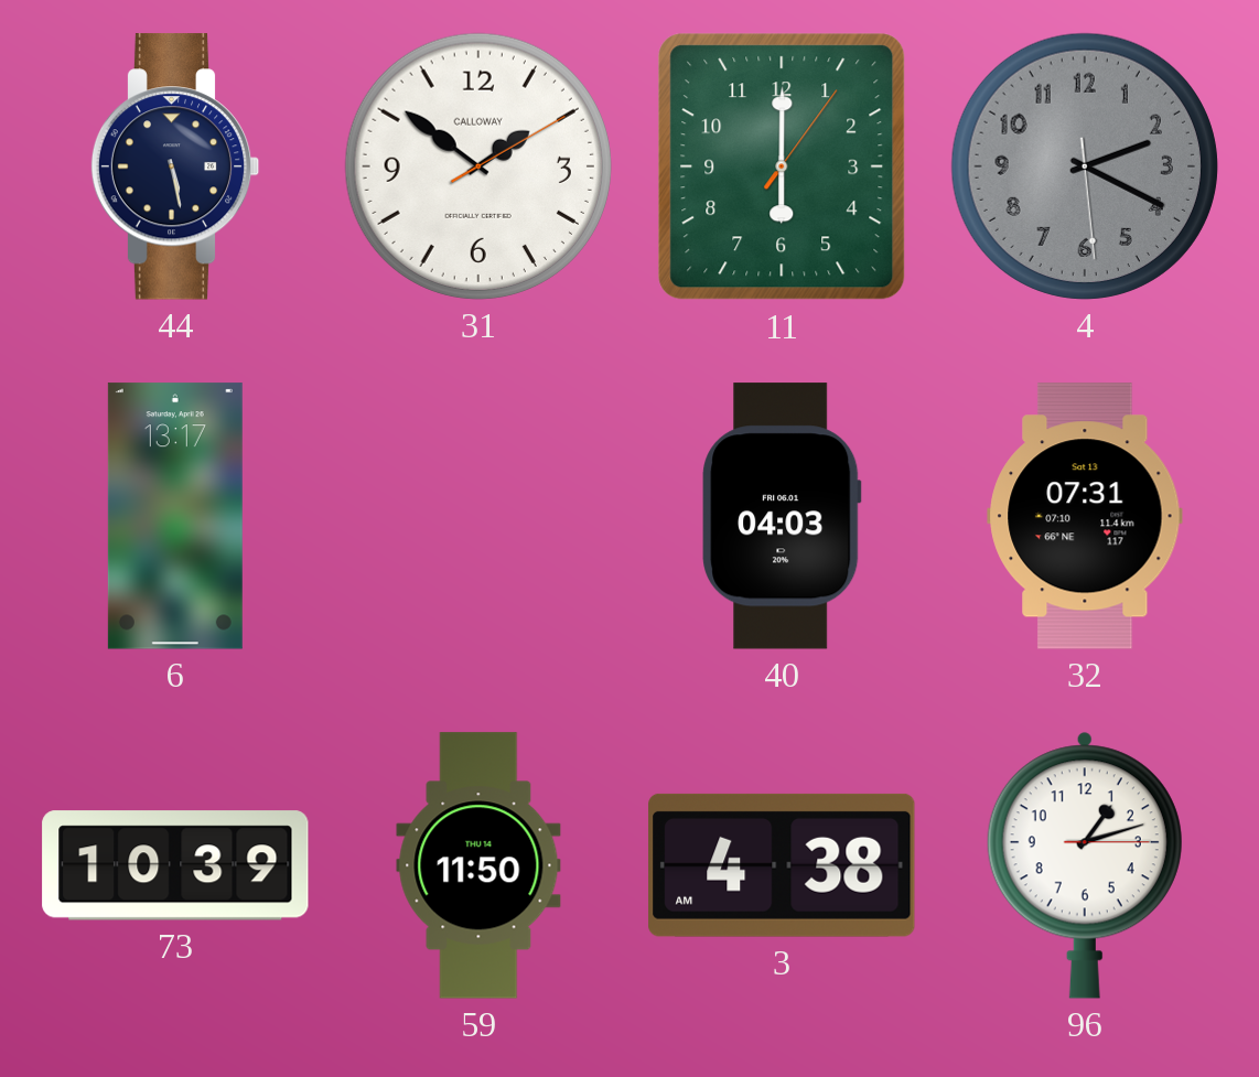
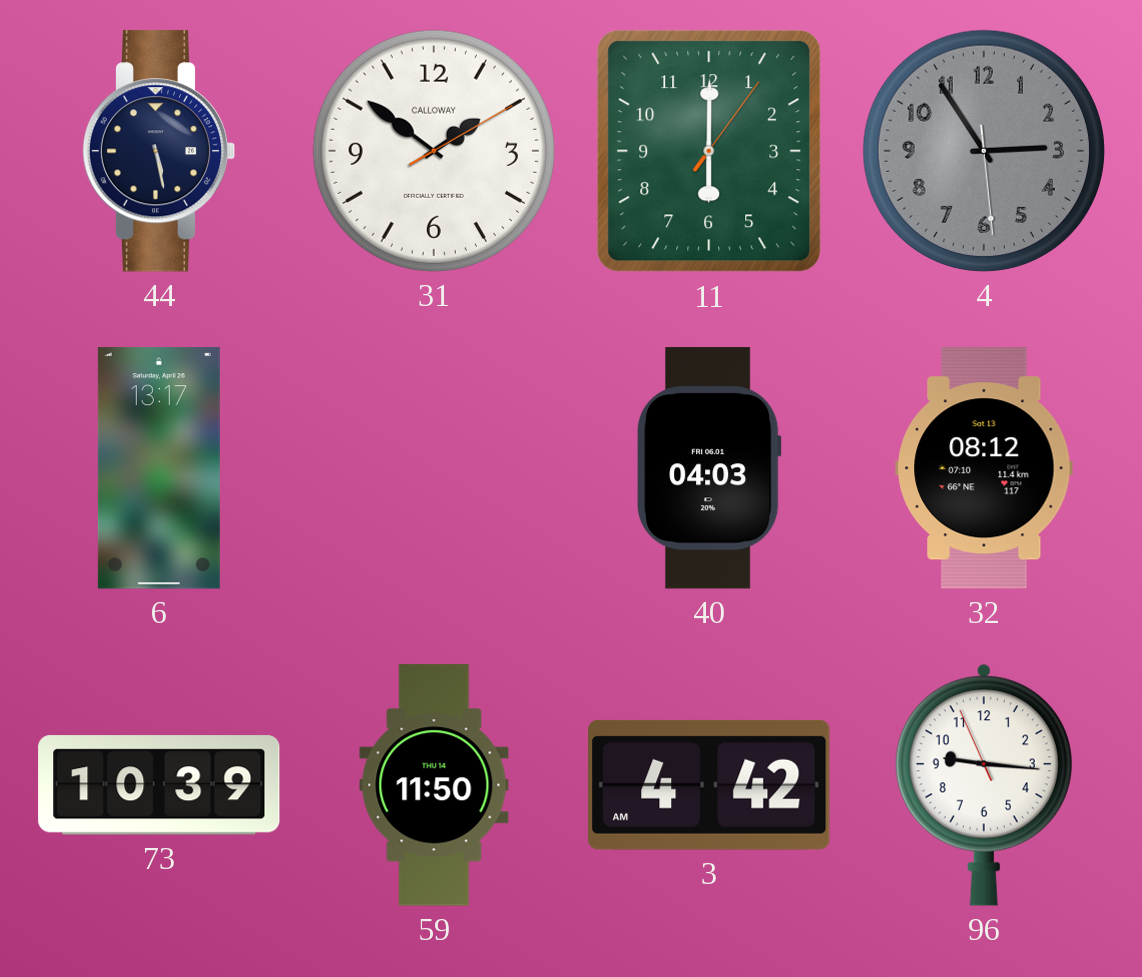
4: 2:19 -> 2:54 (984, 151)
32: 07:31 -> 08:12 (984, 468)
3: 4:38 -> 4:42 (709, 785)
96: 1:12 -> 9:15 (984, 785)
